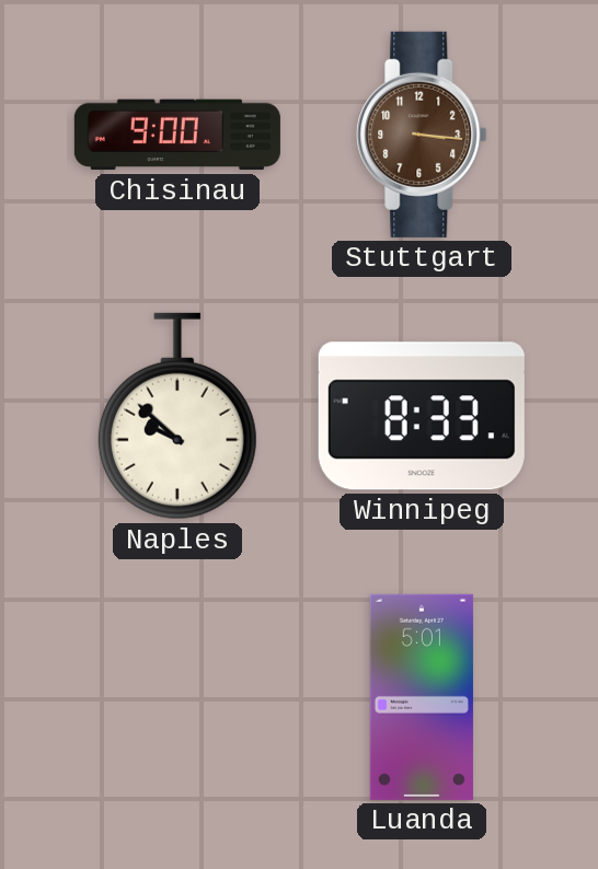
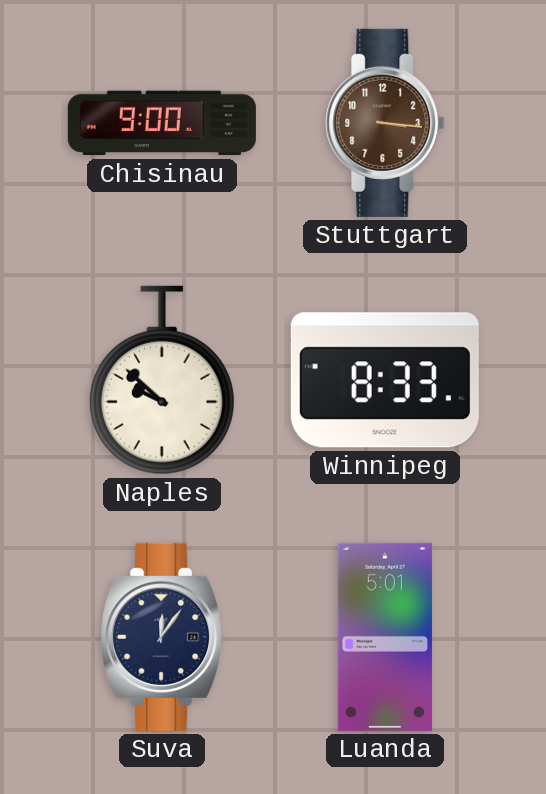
Suva: none -> 12:06 (162, 637)
